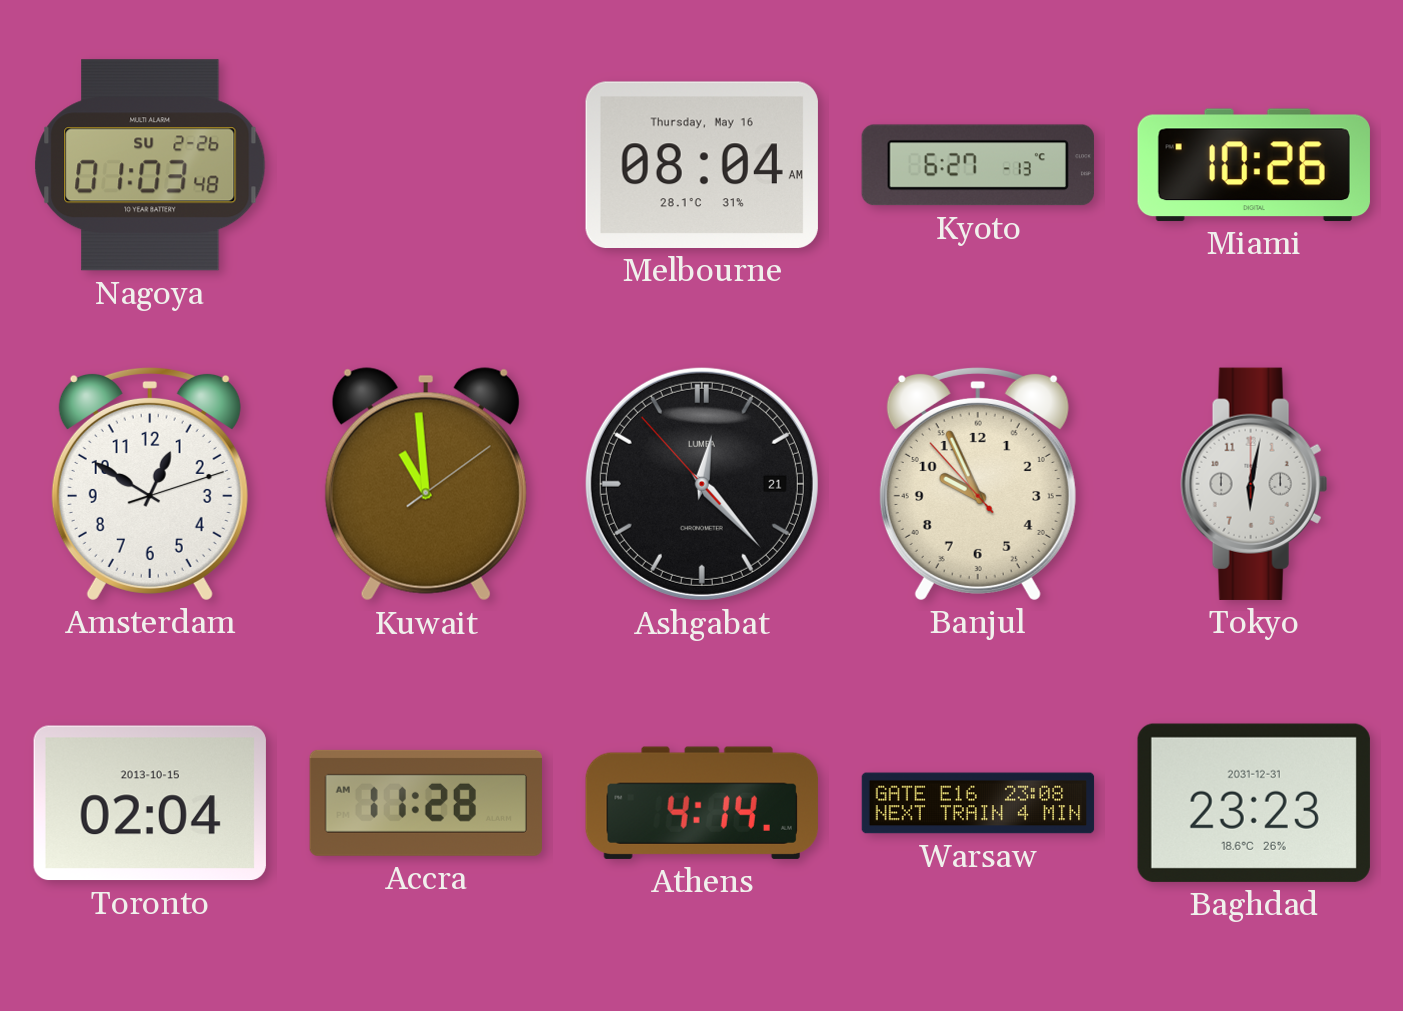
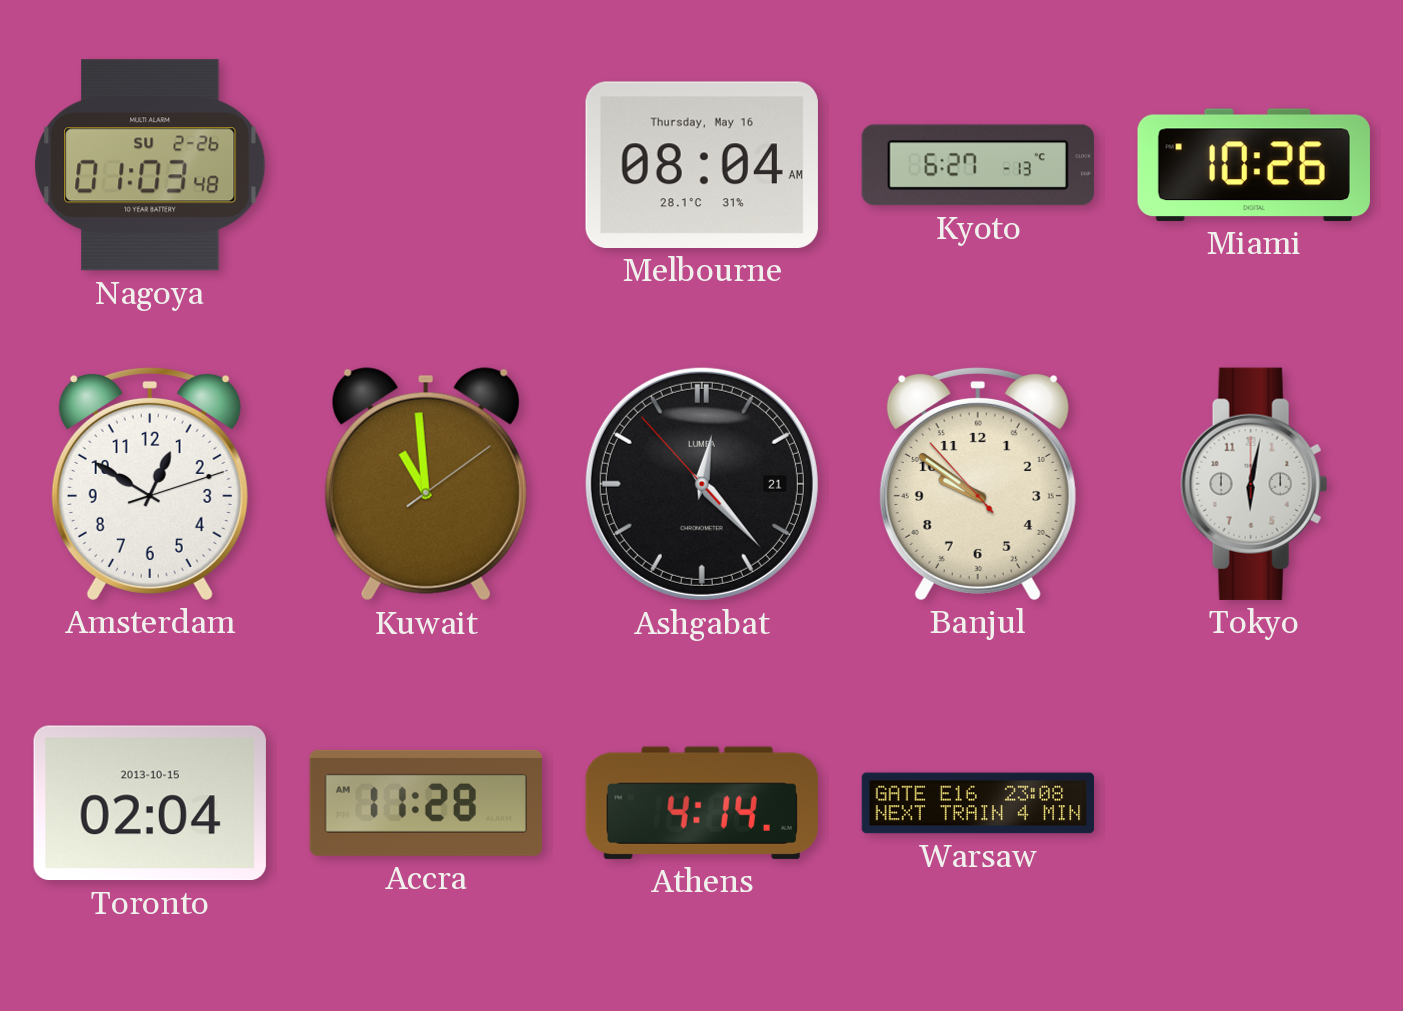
Banjul: 9:55 -> 9:50 (978, 483)
Baghdad: 23:23 -> none (1254, 803)
